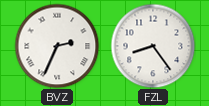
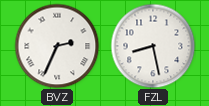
FZL: 8:24 -> 8:28 (153, 46)
